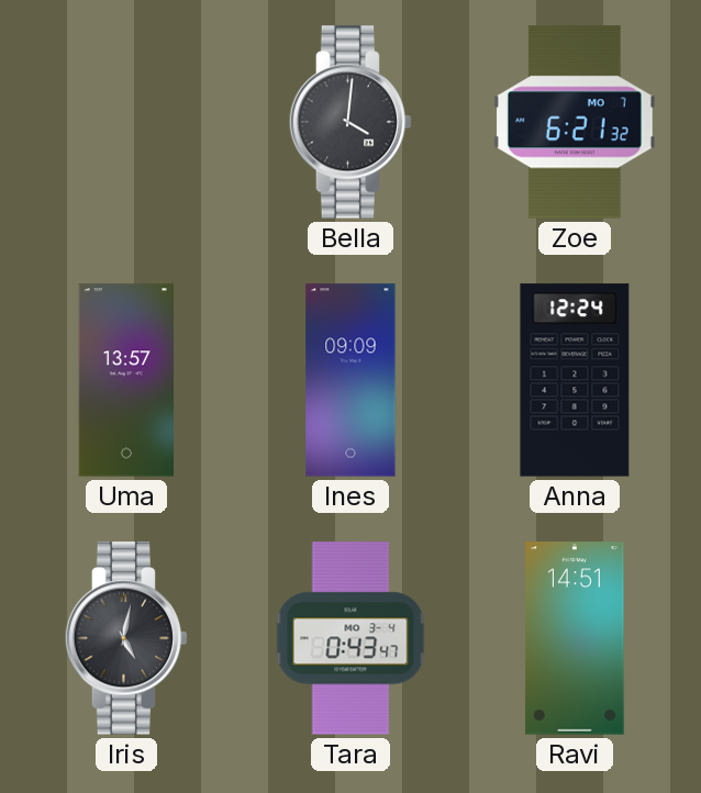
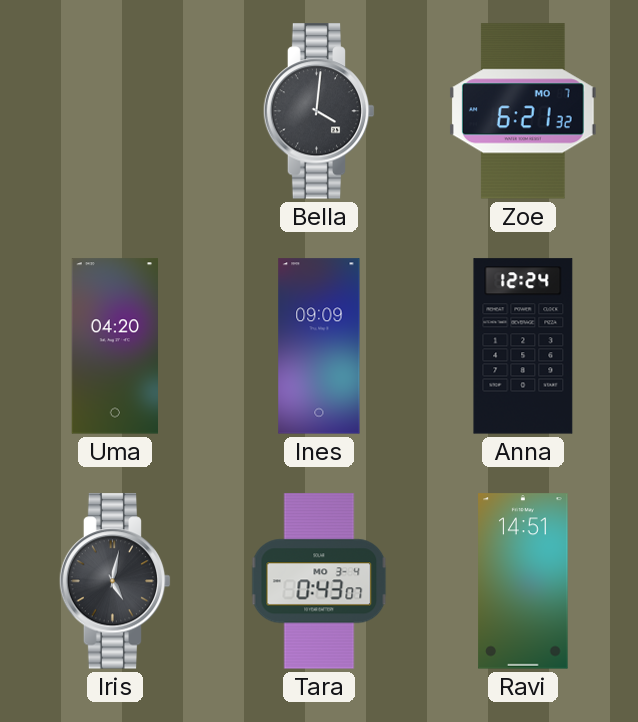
Uma: 13:57 -> 04:20 (114, 346)
Tara: 0:43:47 -> 0:43:07 (319, 581)
